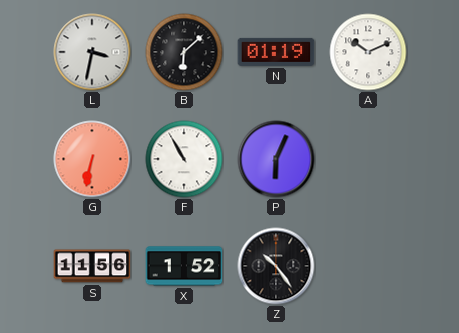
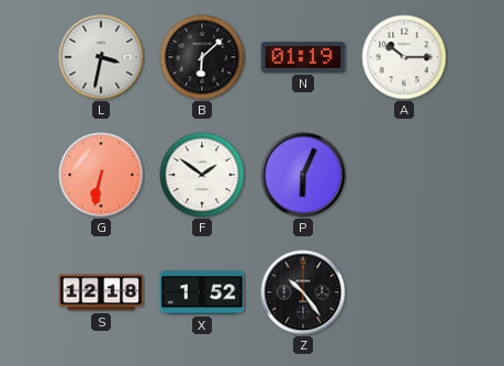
A: 10:11 -> 10:15 (404, 57)
F: 10:55 -> 1:51 (202, 175)
S: 11:56 -> 12:18 (101, 292)
